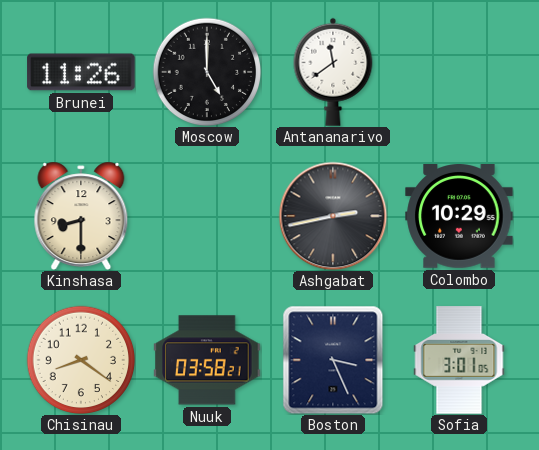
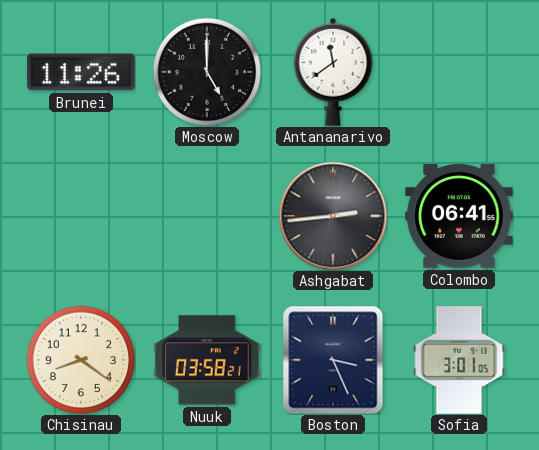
Kinshasa: 8:30 -> none (81, 216)
Ashgabat: 2:43 -> 2:44 (333, 216)
Colombo: 10:29 -> 06:41 (459, 217)
